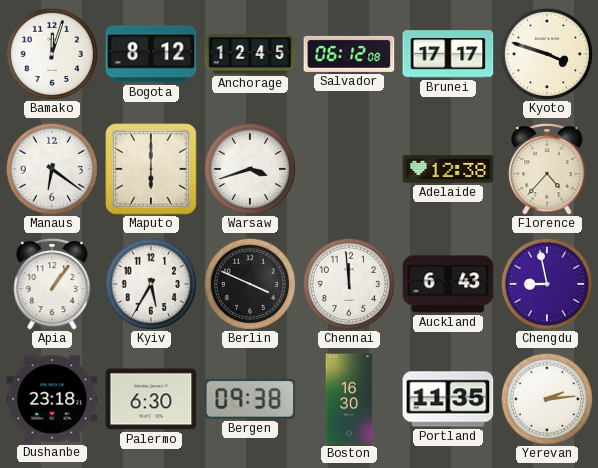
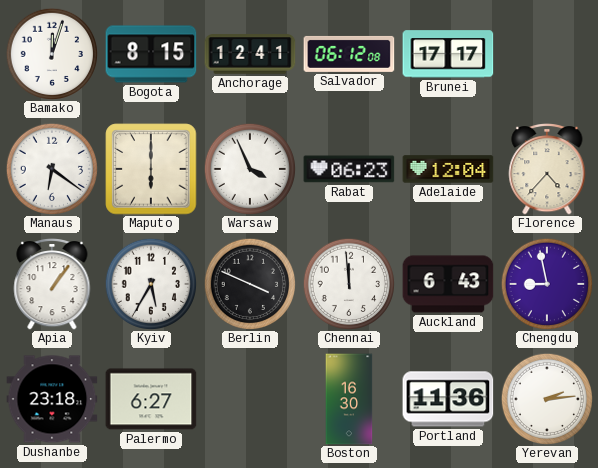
Bogota: 8:12 -> 8:15 (151, 54)
Anchorage: 12:45 -> 12:41 (250, 54)
Kyoto: 3:48 -> none (546, 53)
Warsaw: 3:42 -> 3:56 (249, 168)
Rabat: none -> 06:23 (349, 169)
Adelaide: 12:38 -> 12:04 (448, 169)
Palermo: 6:30 -> 6:27 (151, 399)
Bergen: 09:38 -> none (250, 399)
Portland: 11:35 -> 11:36 (448, 399)
